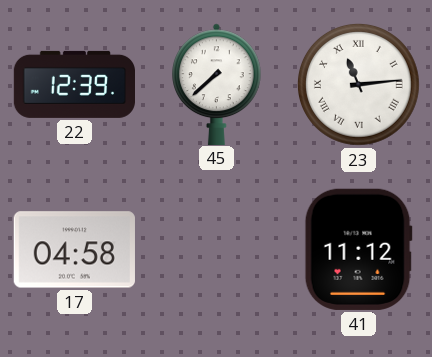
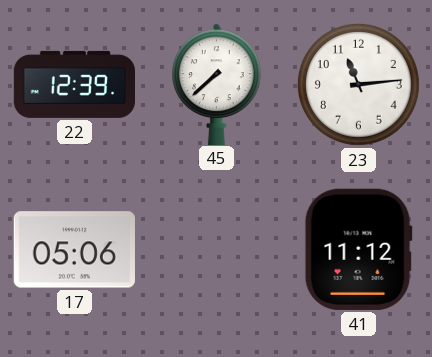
23 numerals: Roman -> Arabic (358, 84)
17: 04:58 -> 05:06 (74, 250)
